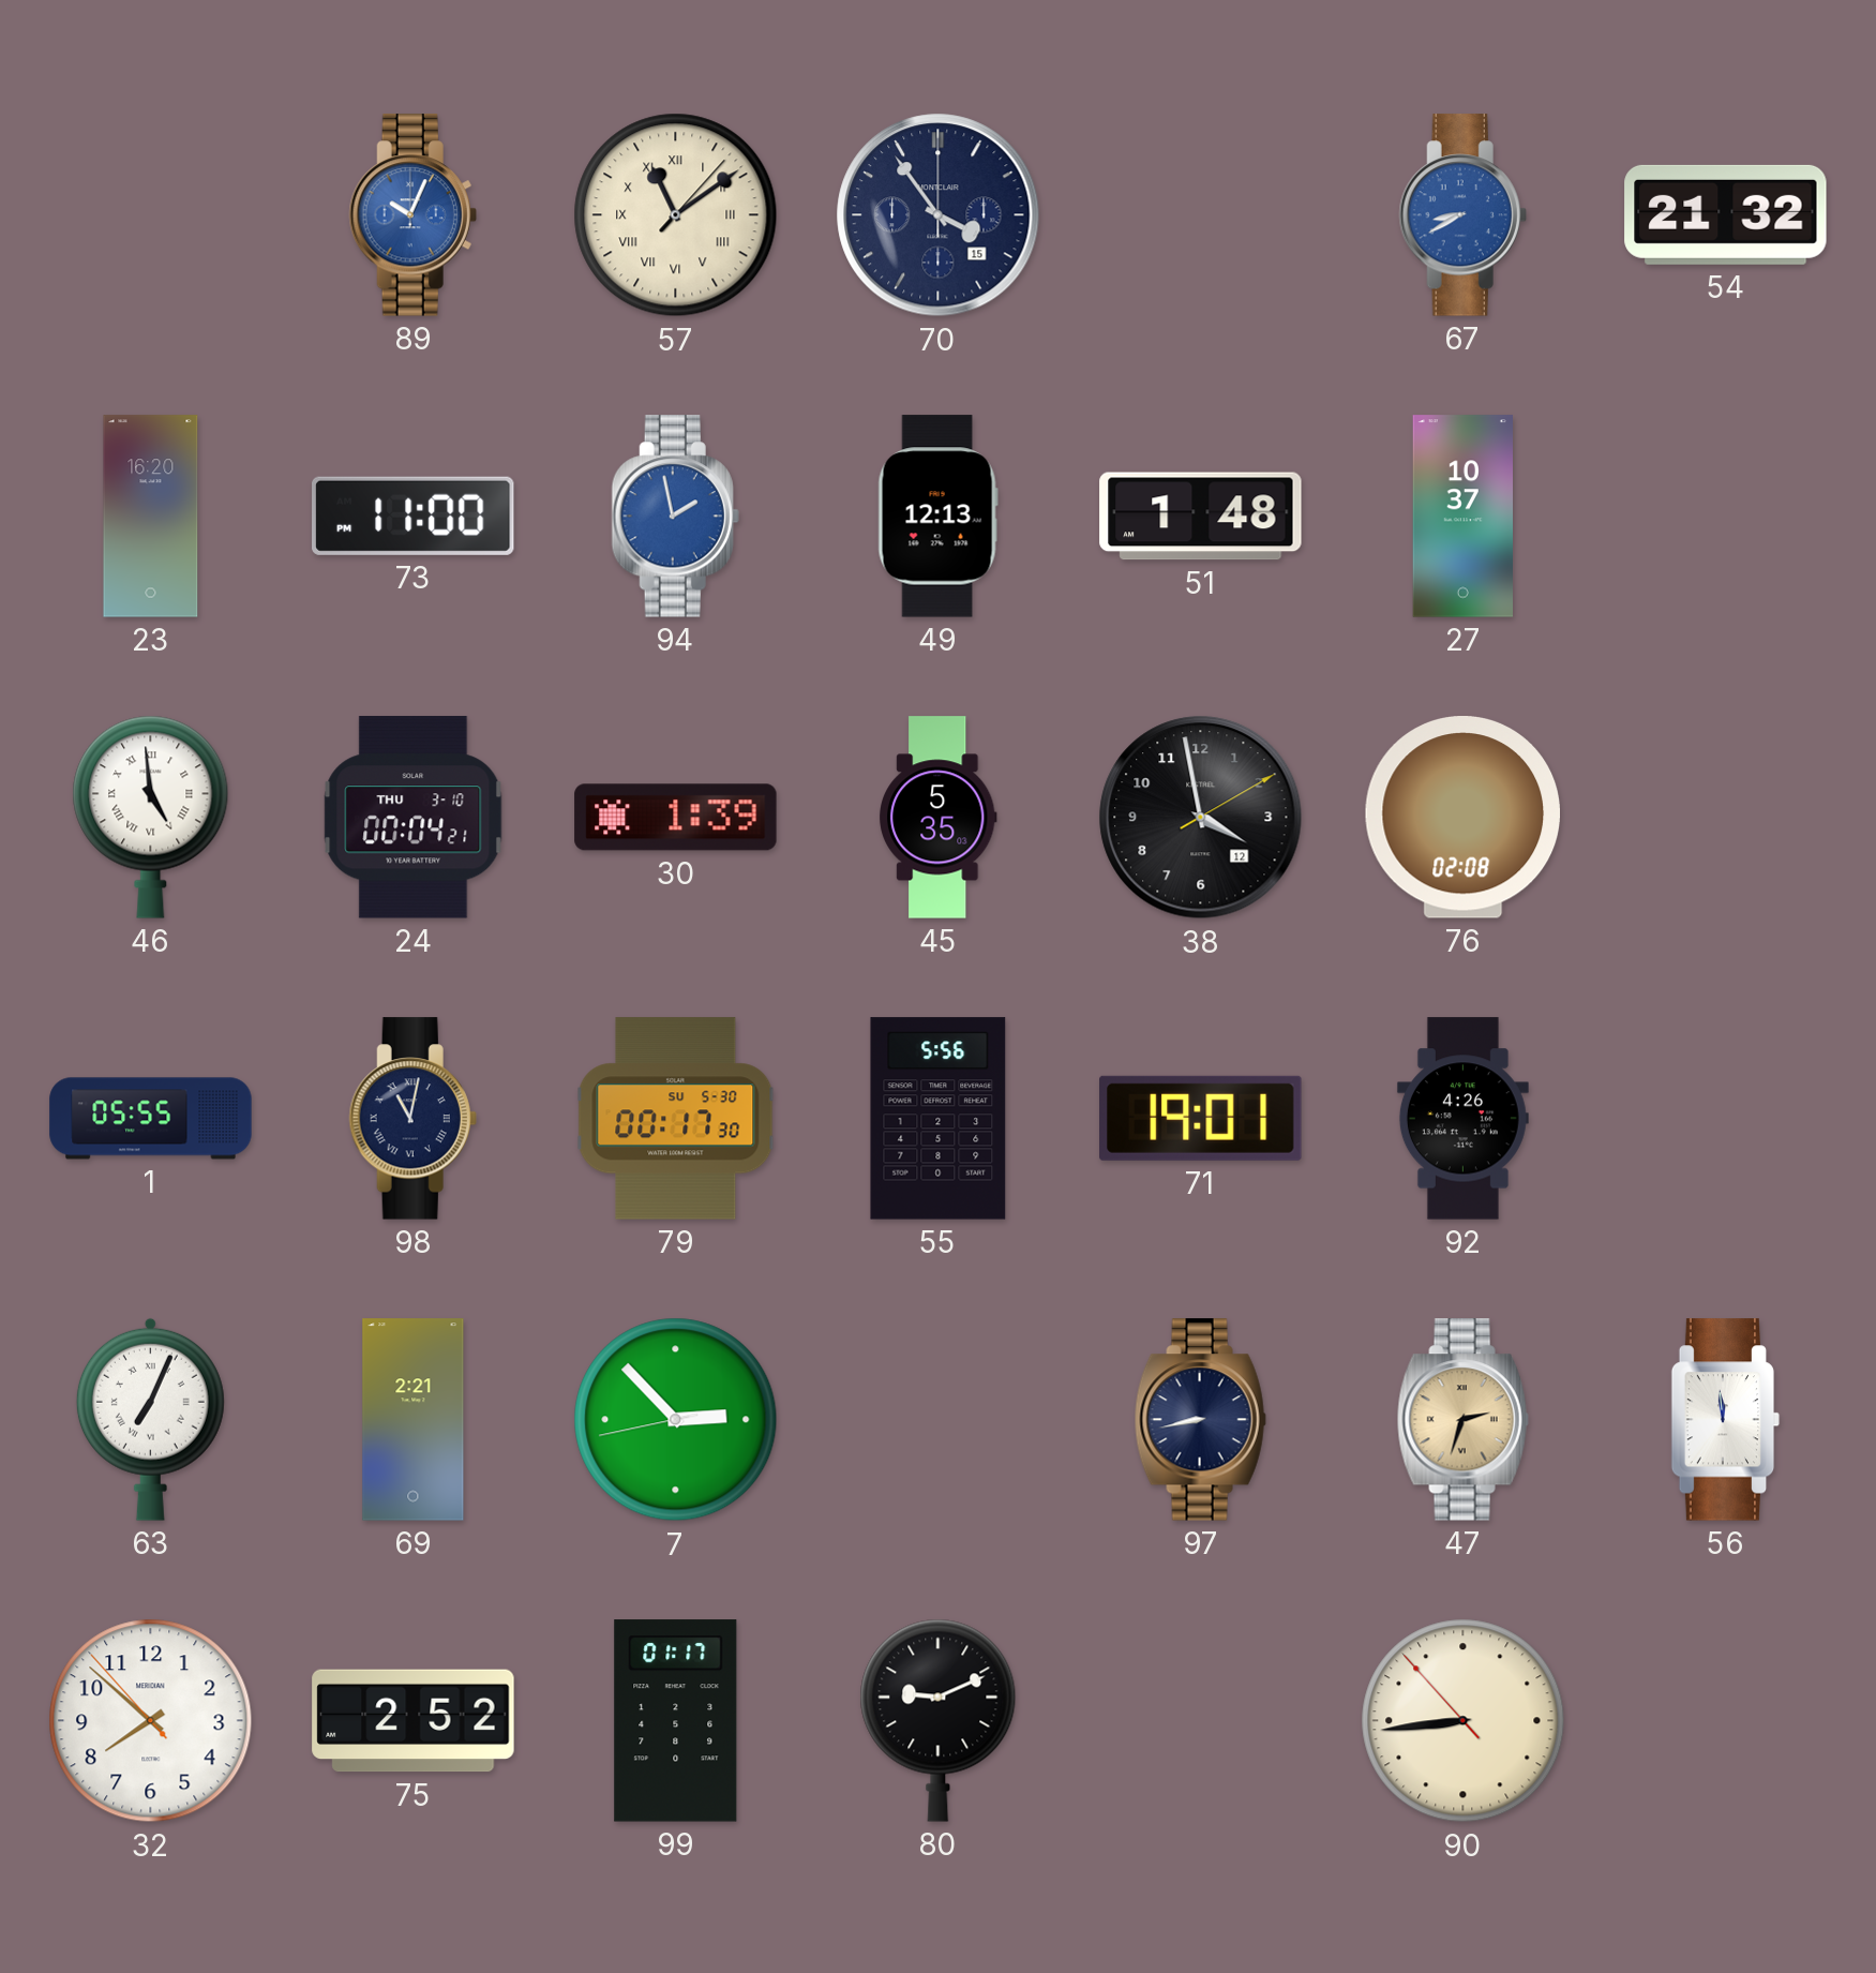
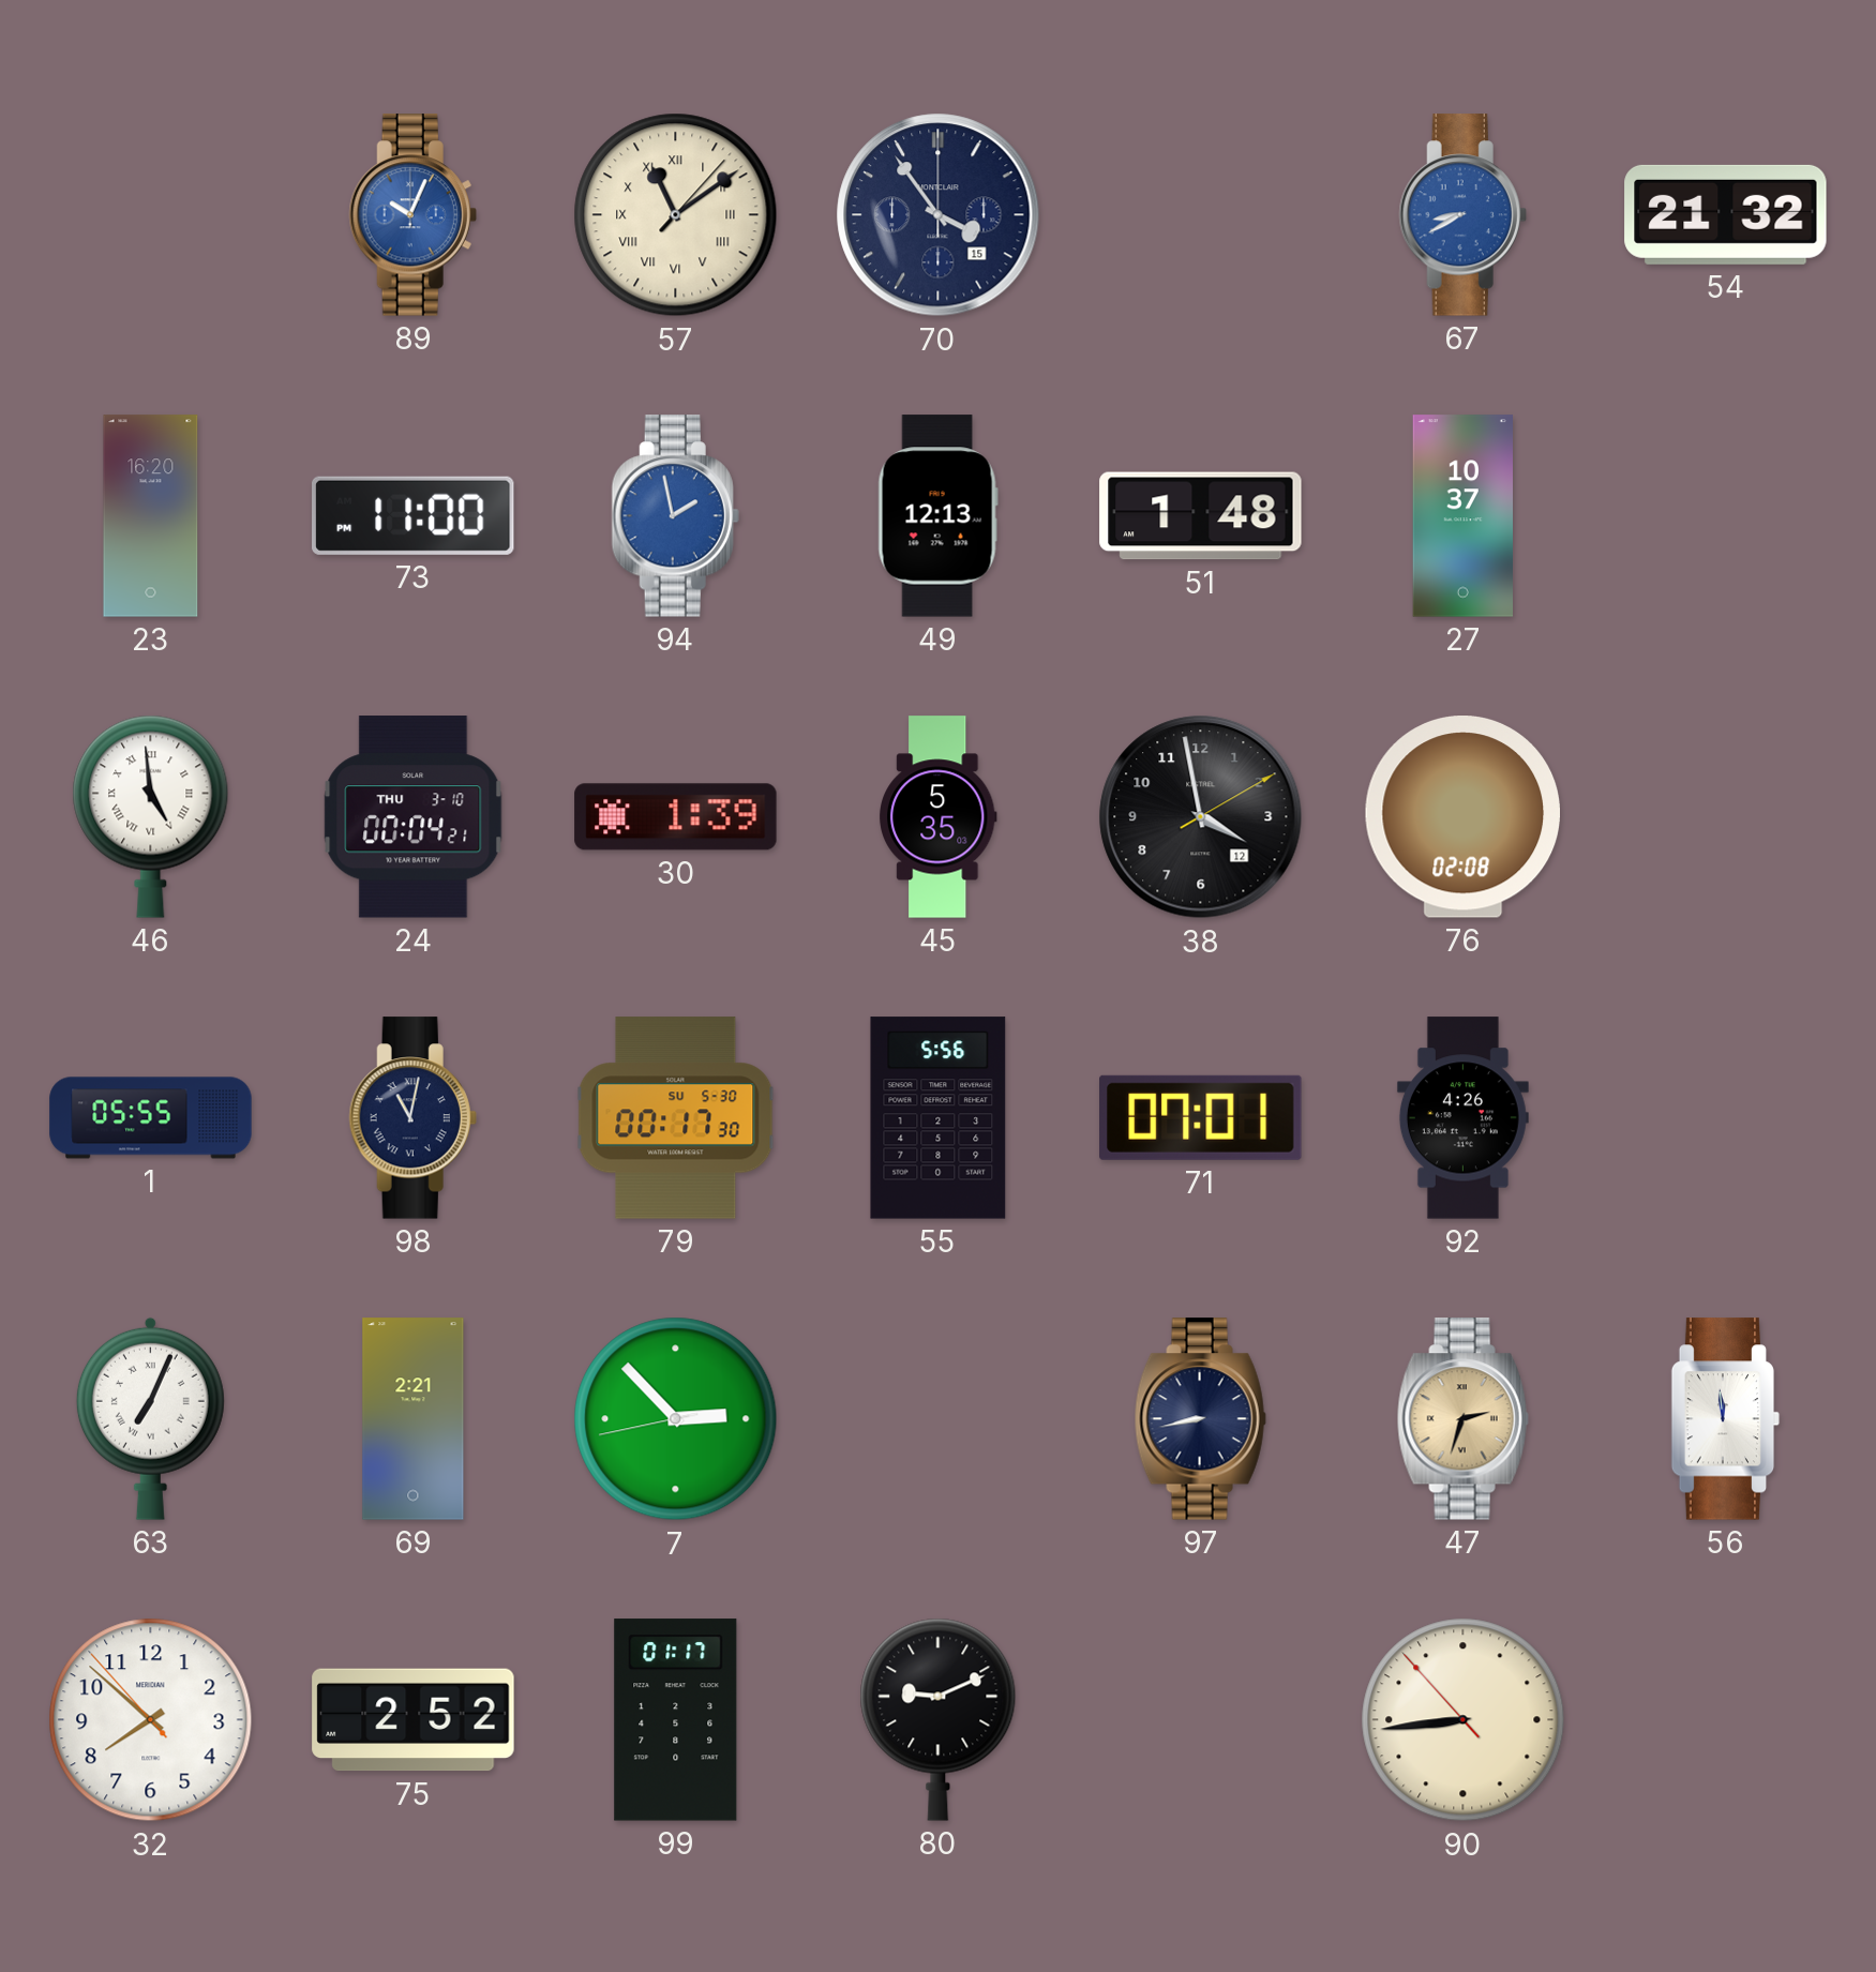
71: 19:01 -> 07:01 (1201, 1117)
